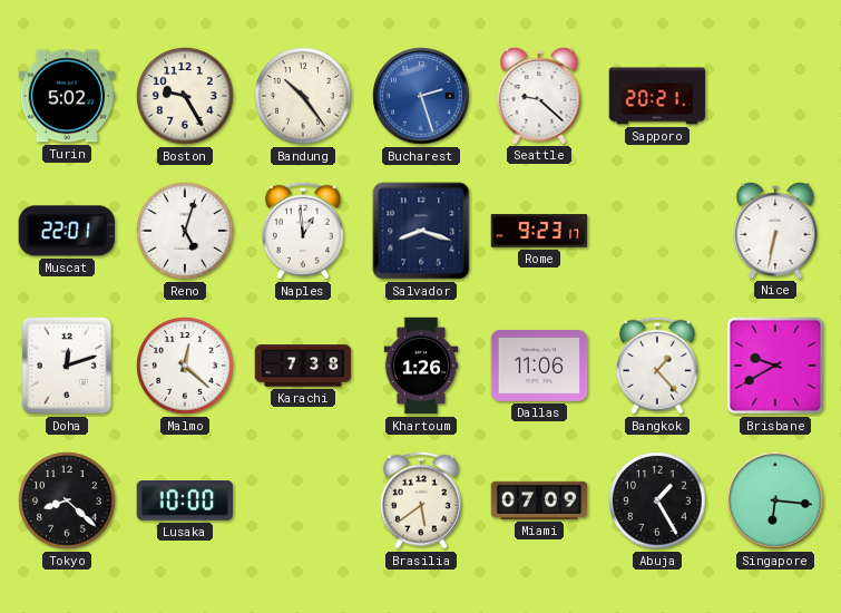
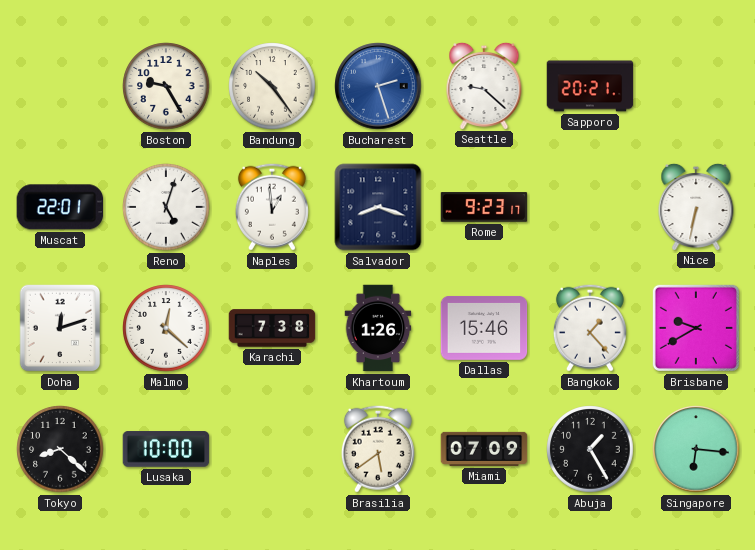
Turin: 5:02 -> none (67, 96)
Dallas: 11:06 -> 15:46 (484, 328)
